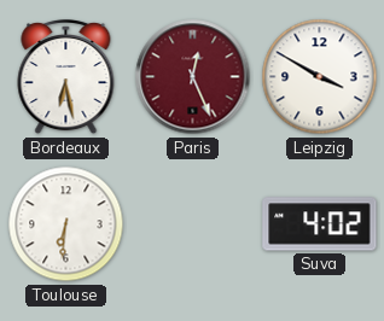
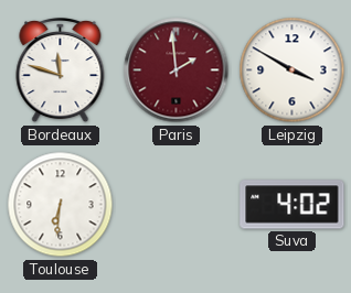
Bordeaux: 6:28 -> 11:48 (61, 70)
Paris: 12:26 -> 1:59 (177, 70)
